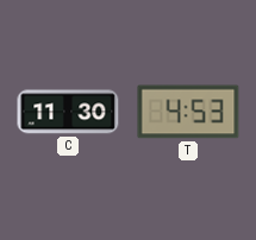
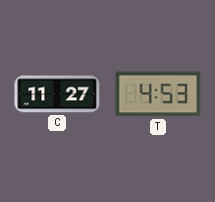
C: 11:30 -> 11:27 (57, 94)
